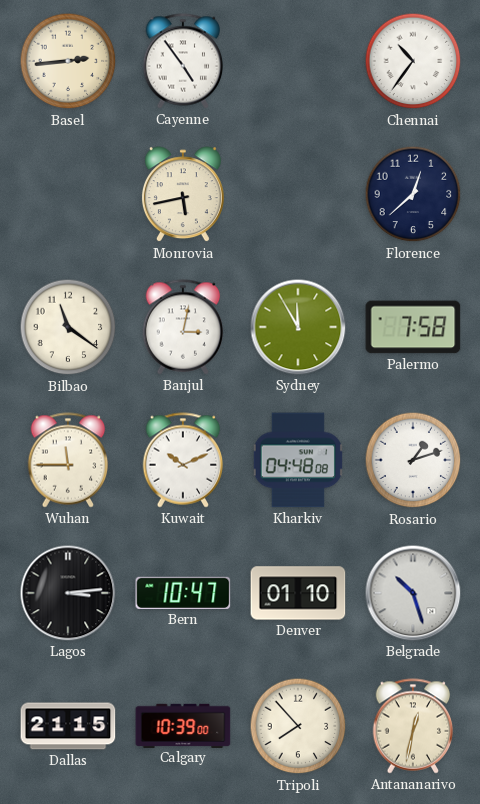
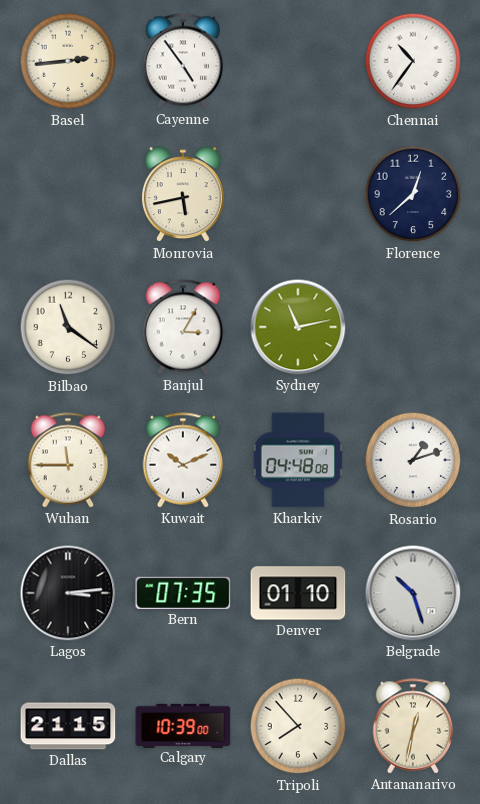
Banjul: 3:02 -> 3:05 (183, 327)
Sydney: 11:55 -> 11:13 (298, 327)
Palermo: 7:58 -> none (413, 327)
Bern: 10:47 -> 07:35 (183, 593)
